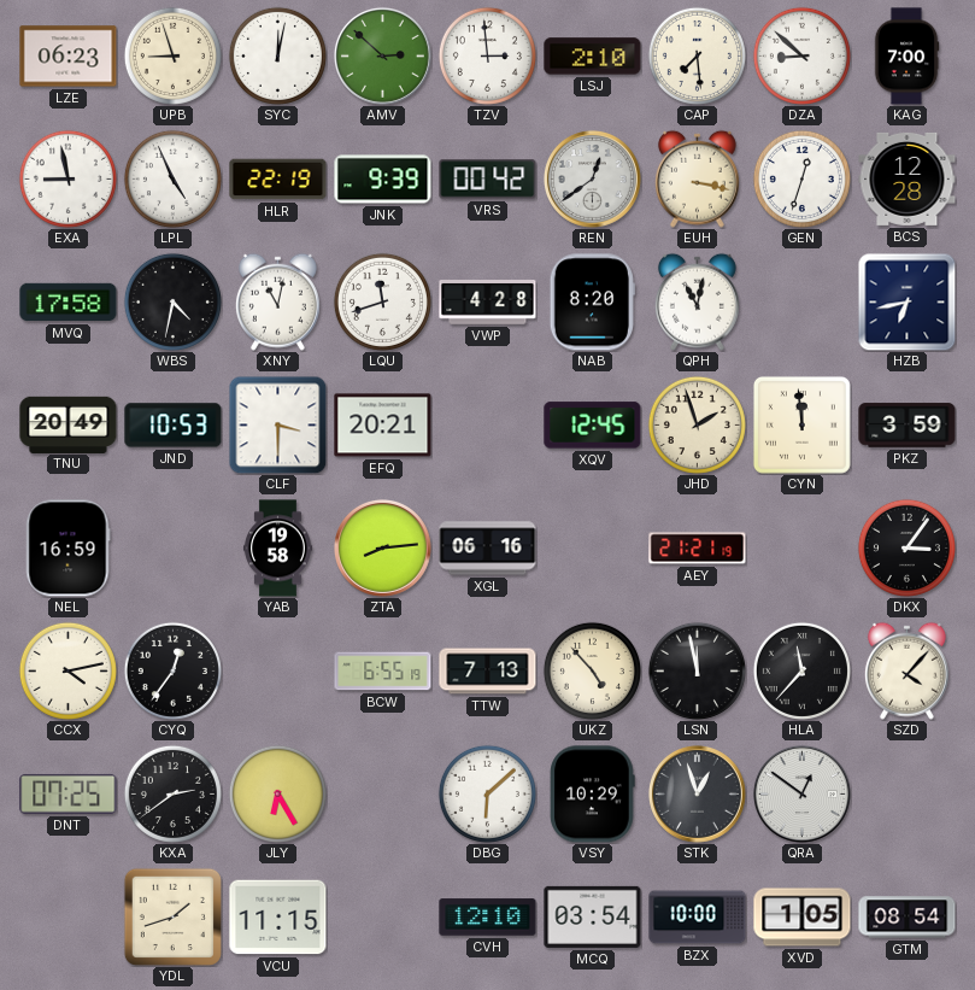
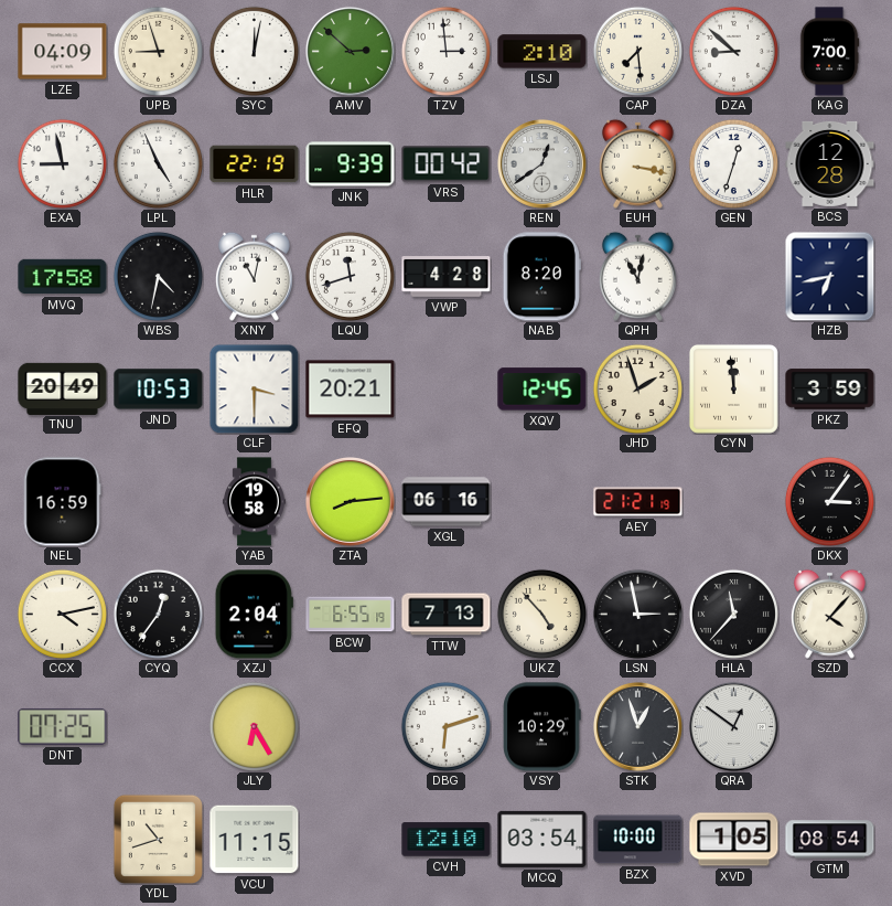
LZE: 06:23 -> 04:09 (63, 52)
XZJ: none -> 2:04 (254, 615)
LSN: 11:58 -> 2:58 (637, 614)
KXA: 2:39 -> none (172, 793)
DBG: 6:08 -> 6:12 (445, 726)
YDL: 1:42 -> 10:42 (158, 839)
